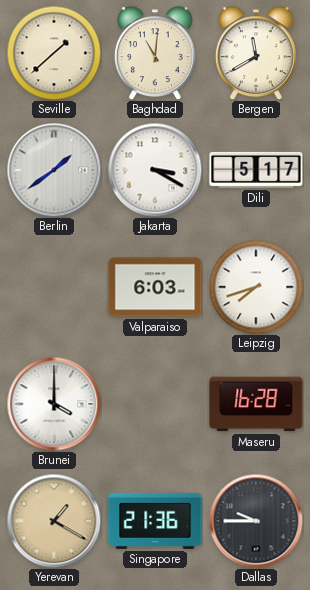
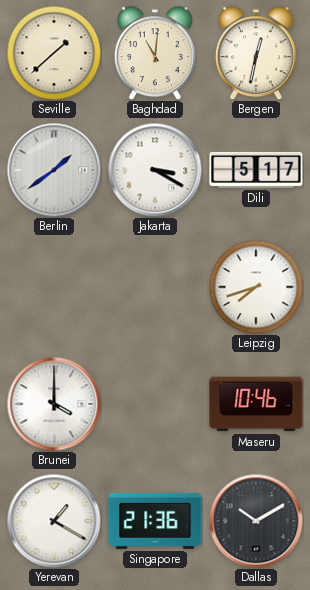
Bergen: 11:40 -> 12:32 (256, 53)
Valparaiso: 6:03 -> none (155, 287)
Maseru: 16:28 -> 10:46 (256, 404)
Yerevan dial: champagne -> white (54, 521)
Dallas: 9:45 -> 10:10 (256, 521)
